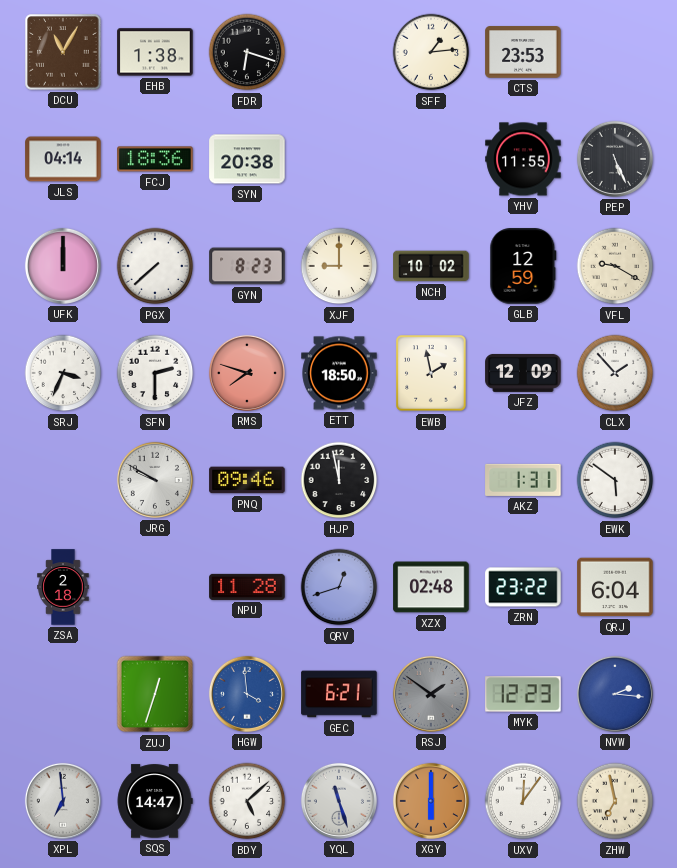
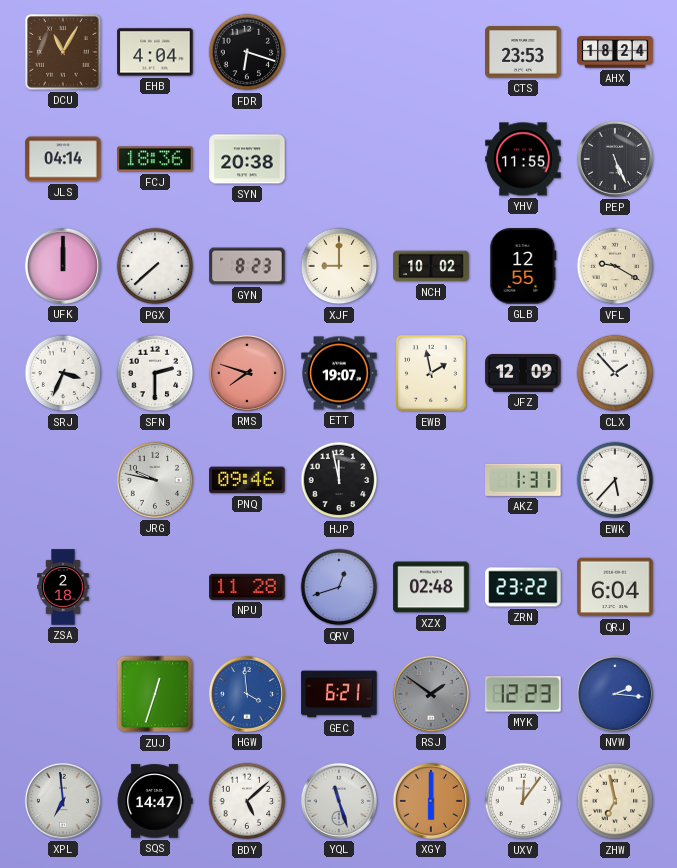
EHB: 1:38 -> 4:04 (155, 52)
SFF: 1:14 -> none (431, 52)
AHX: none -> 18:24 (615, 52)
GLB: 12:59 -> 12:55 (523, 266)
ETT: 18:50 -> 19:07 (339, 373)
JRG: 9:50 -> 9:47 (155, 480)
EWK: 5:51 -> 5:37 (615, 480)
